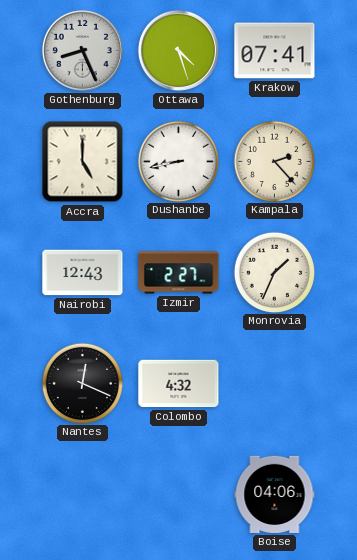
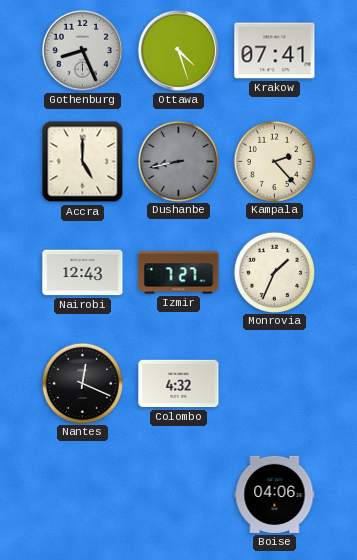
Dushanbe dial: white -> grey (178, 161)
Izmir: 2:27 -> 7:27 (179, 273)
